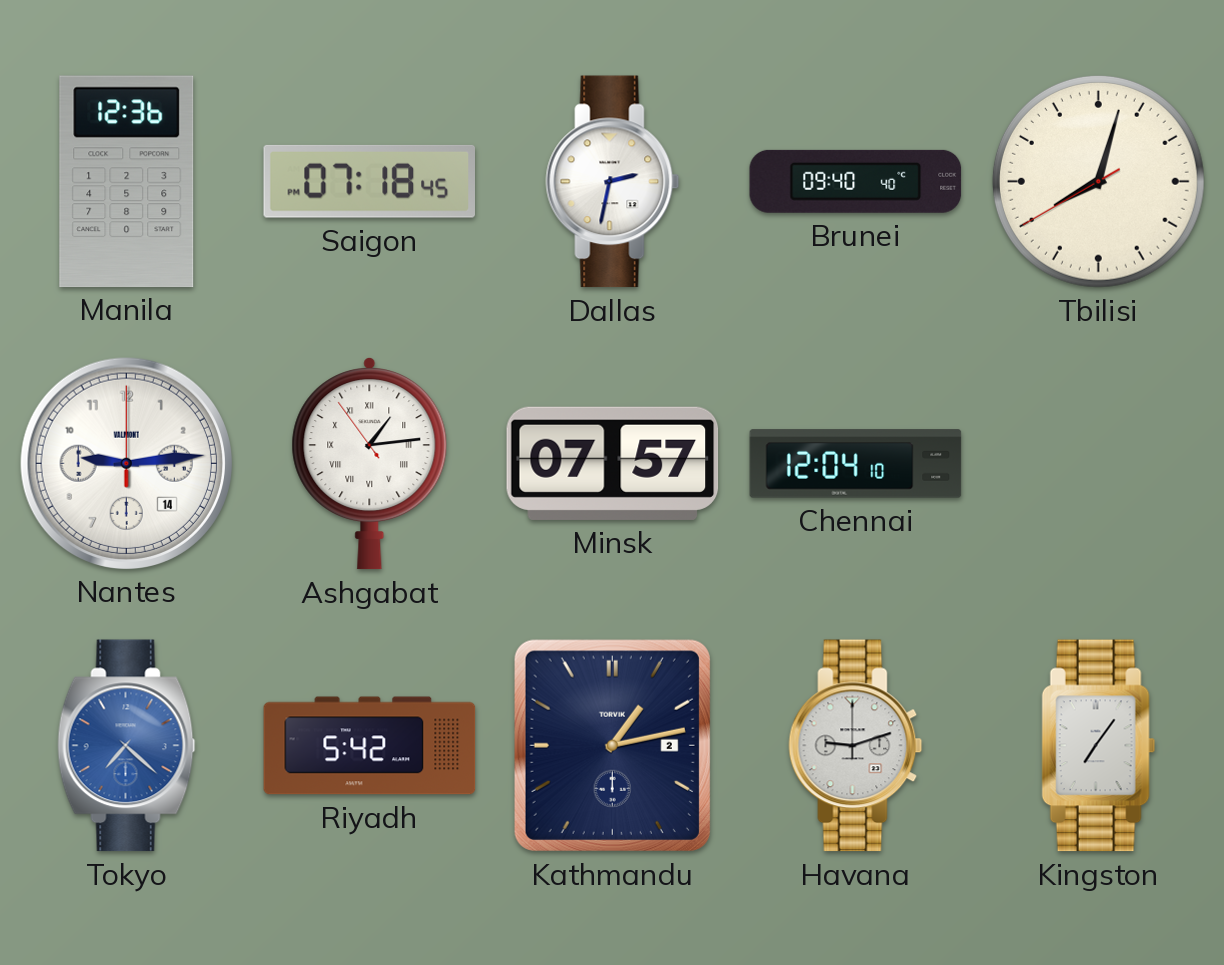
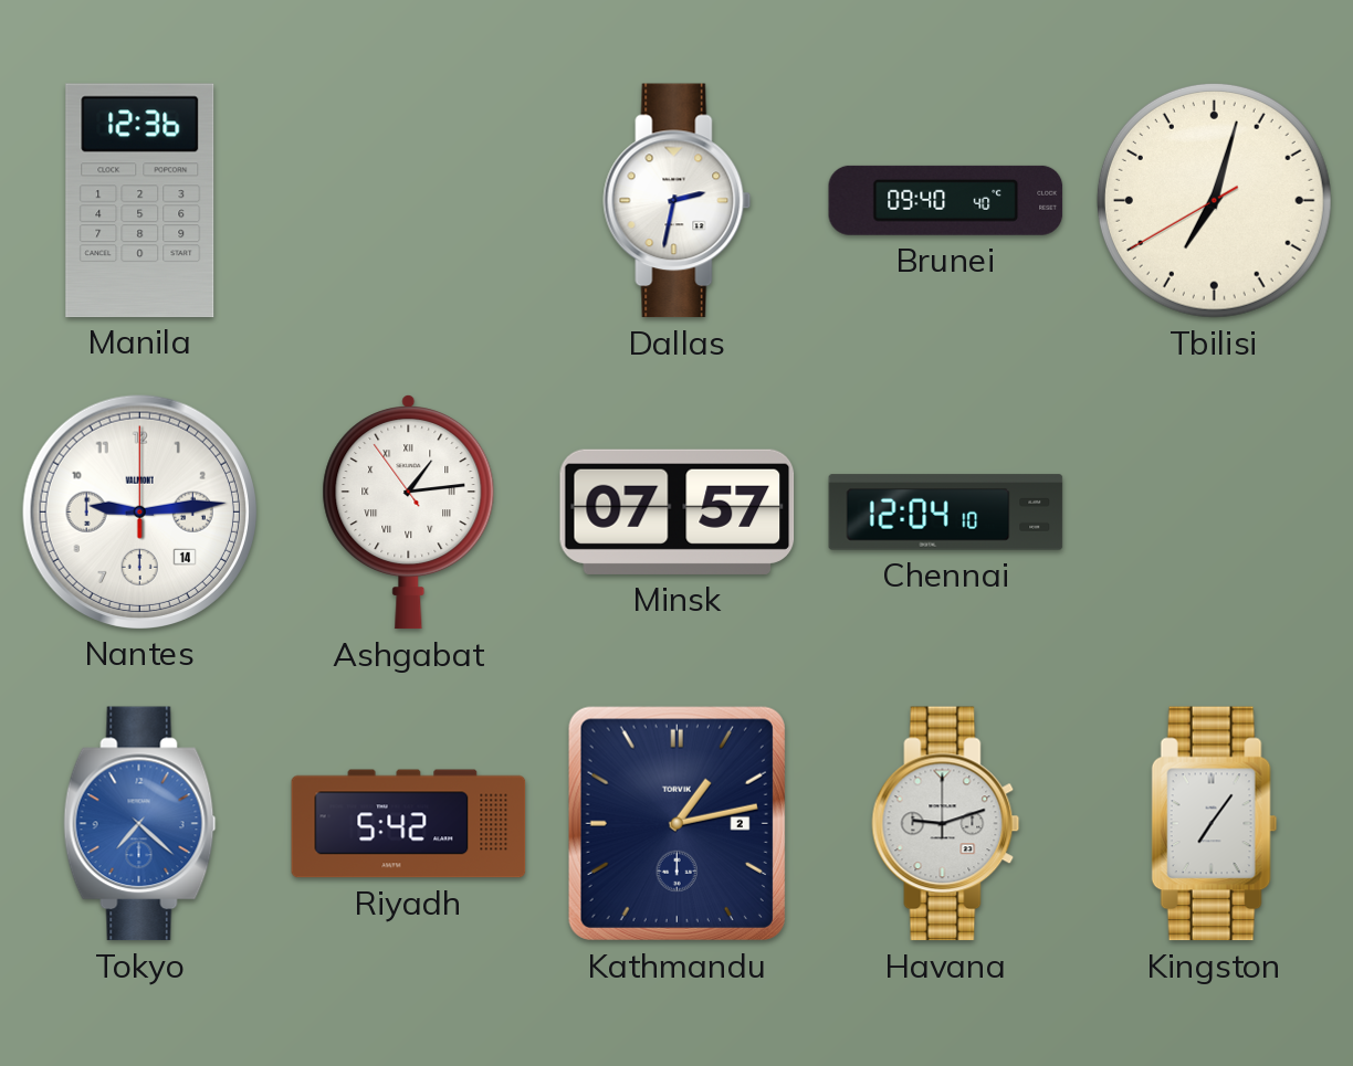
Saigon: 07:18 -> none (369, 181)
Tbilisi: 8:02 -> 7:02 (1214, 200)
